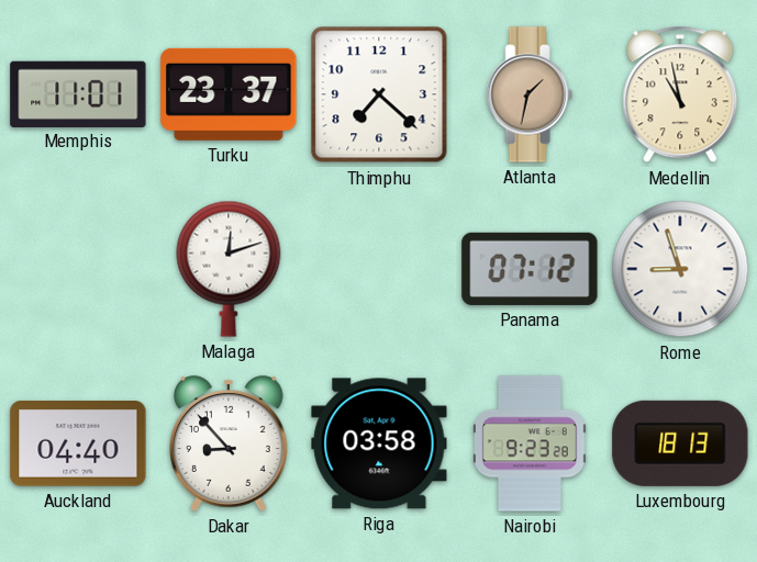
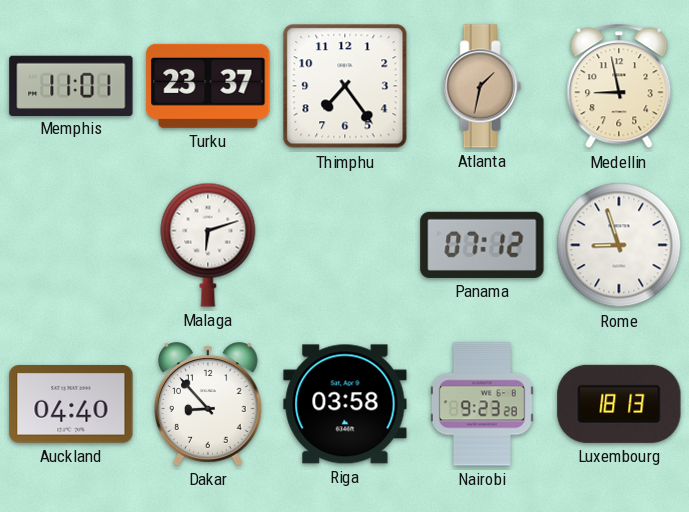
Thimphu: 7:22 -> 7:24 (345, 86)
Medellin: 10:58 -> 8:58 (619, 86)
Malaga: 12:12 -> 6:12 (208, 245)
